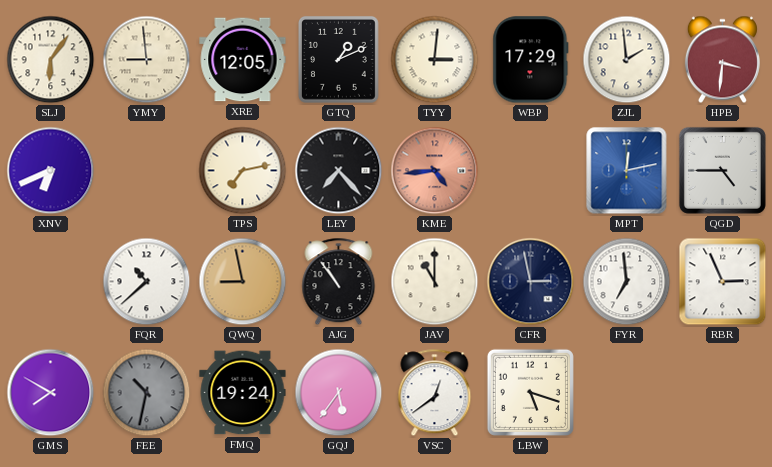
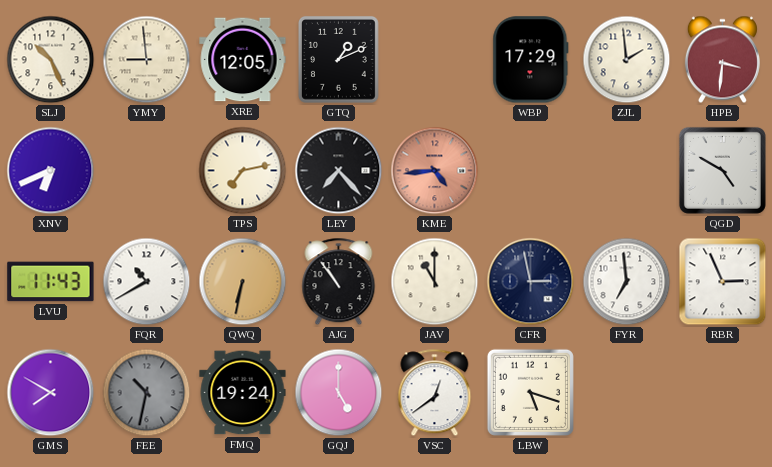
SLJ: 6:06 -> 10:26 (51, 60)
TYY: 3:01 -> none (435, 60)
MPT: 12:13 -> none (627, 171)
QGD: 4:45 -> 4:50 (722, 170)
LVU: none -> 11:43 (51, 282)
FQR: 10:38 -> 10:40 (147, 282)
QWQ: 8:58 -> 6:32 (243, 282)
GQJ: 5:36 -> 5:00 (339, 393)
